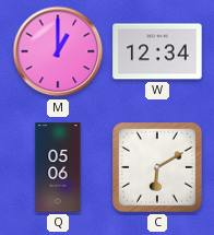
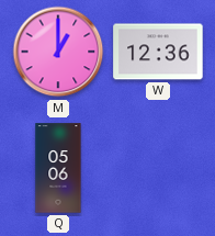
W: 12:34 -> 12:36 (158, 52)
C: 6:10 -> none (157, 167)
